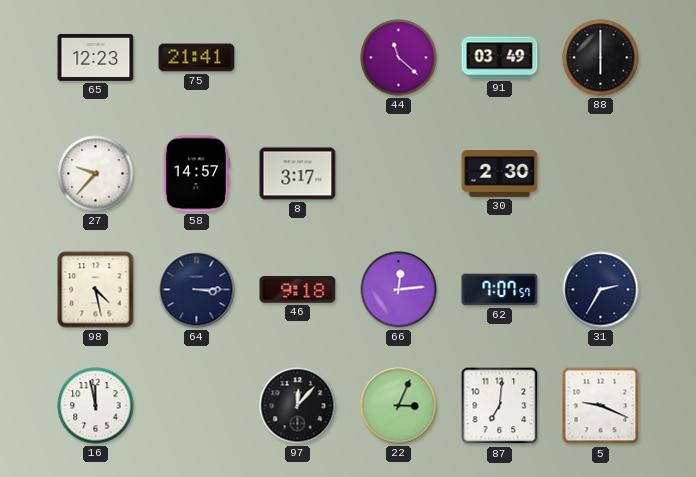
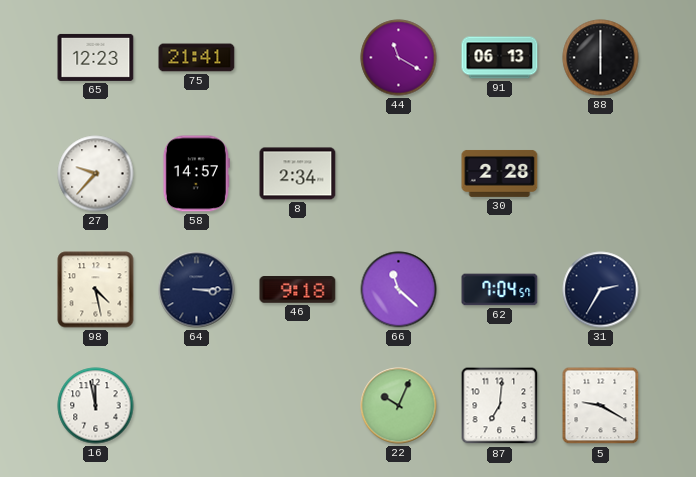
44: 11:22 -> 11:20 (399, 58)
91: 03:49 -> 06:13 (500, 58)
8: 3:17 -> 2:34 (298, 174)
30: 2:30 -> 2:28 (500, 173)
66: 12:14 -> 11:22 (399, 290)
62: 7:07 -> 7:04 (500, 290)
97: 12:07 -> none (298, 406)
22: 3:04 -> 10:04 (399, 406)
5: 9:19 -> 9:20 (601, 406)
